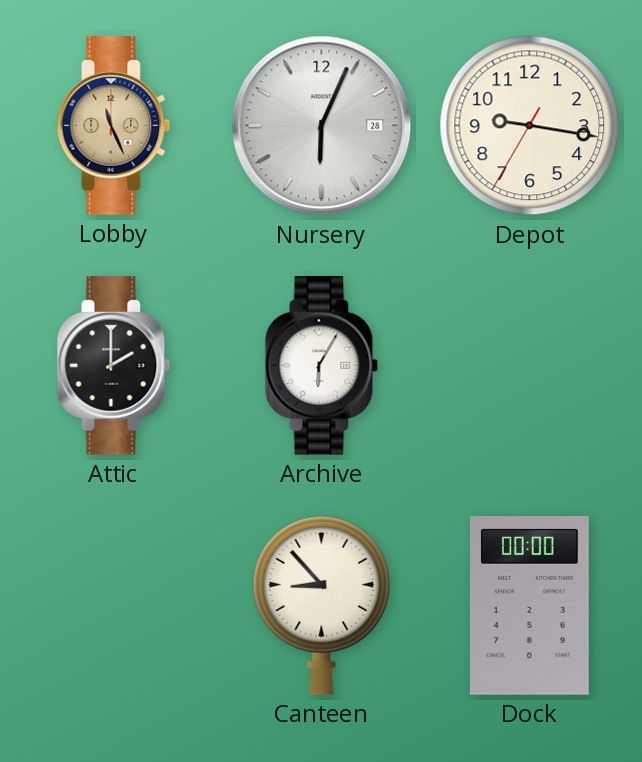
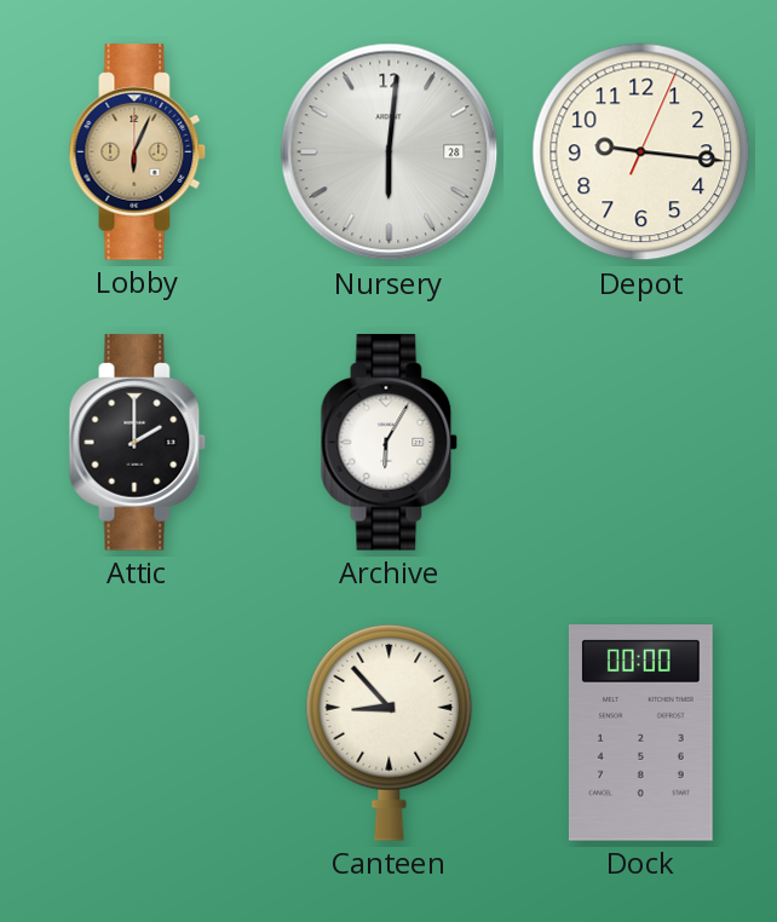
Lobby: 11:26 -> 6:04 (138, 152)
Nursery: 6:04 -> 6:01 (390, 152)
Depot: 9:16:35 -> 9:16:04 (641, 152)
